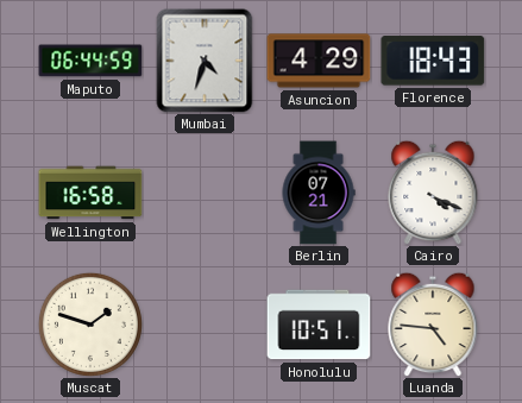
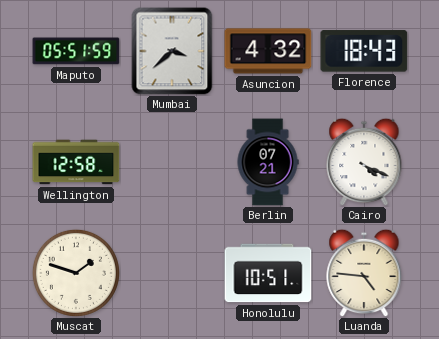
Maputo: 06:44 -> 05:51 (76, 51)
Mumbai: 4:33 -> 3:38 (172, 51)
Asuncion: 4:29 -> 4:32 (268, 51)
Wellington: 16:58 -> 12:58 (76, 162)
